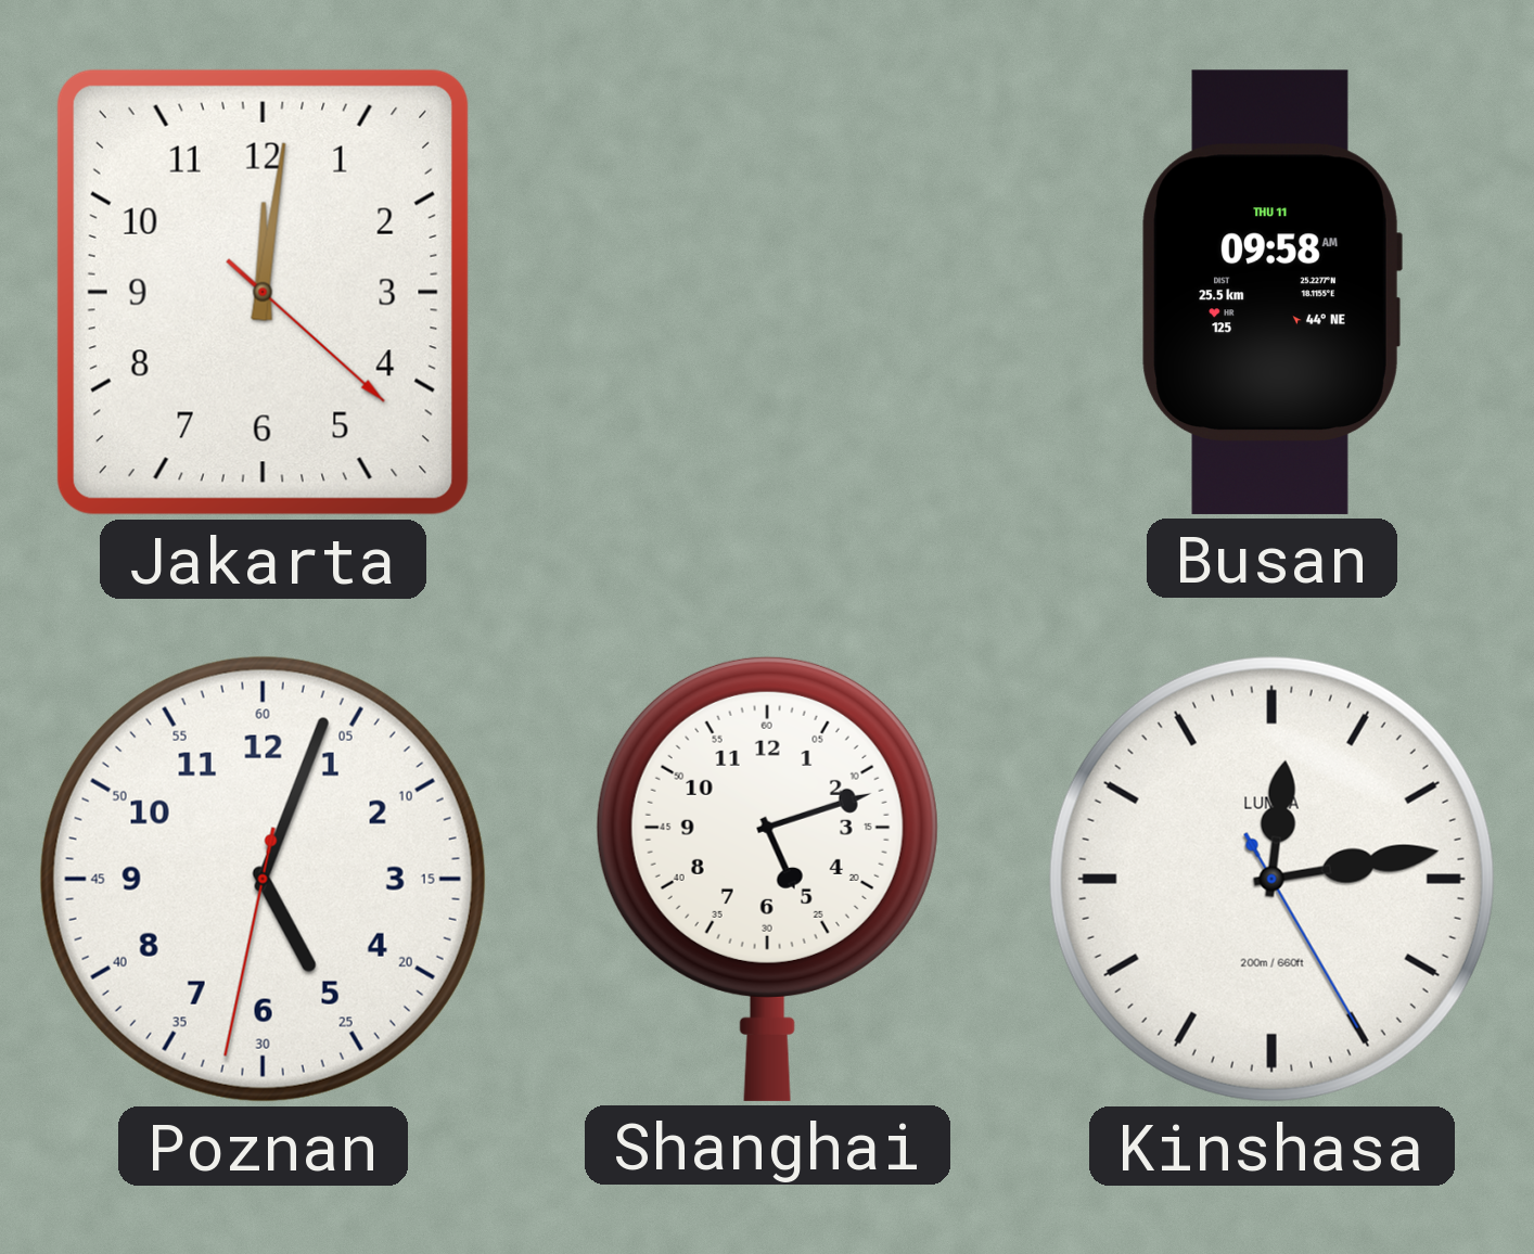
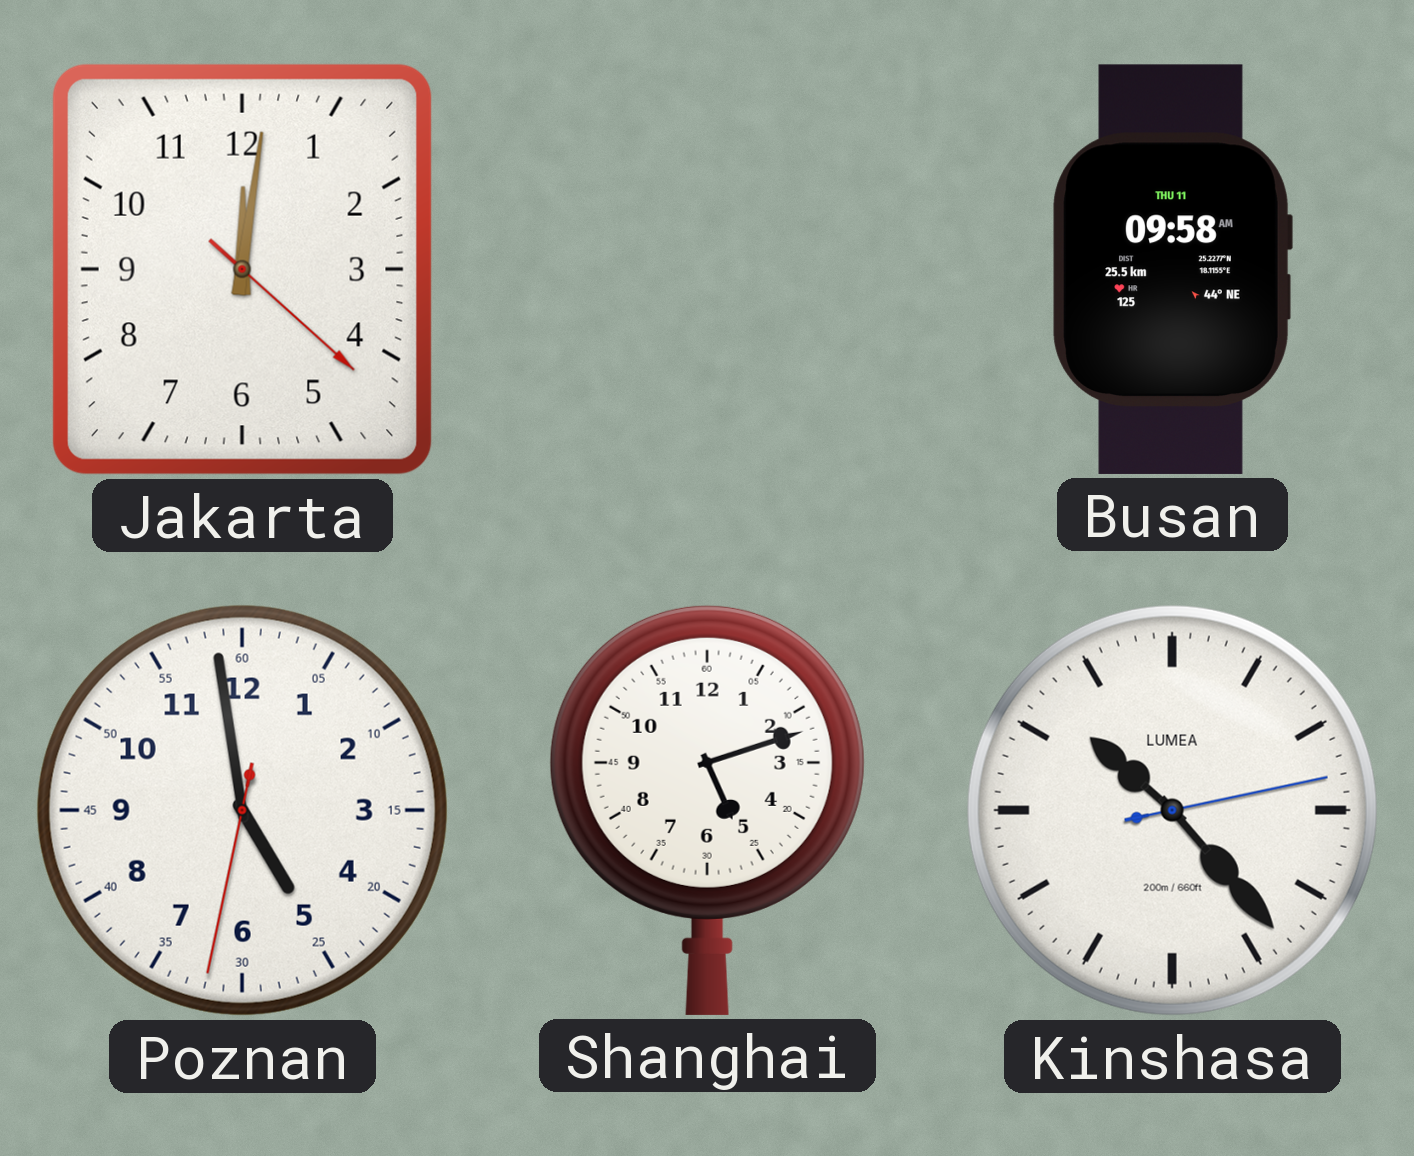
Poznan: 5:03 -> 4:58 (242, 810)
Kinshasa: 12:13 -> 10:23 (1172, 810)
